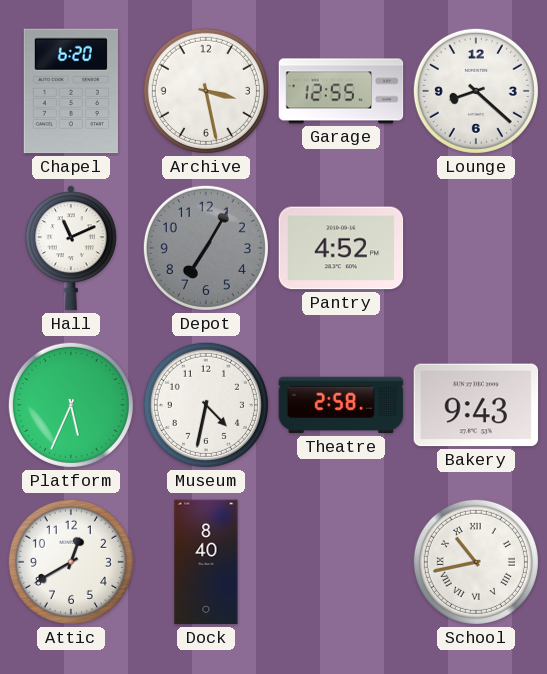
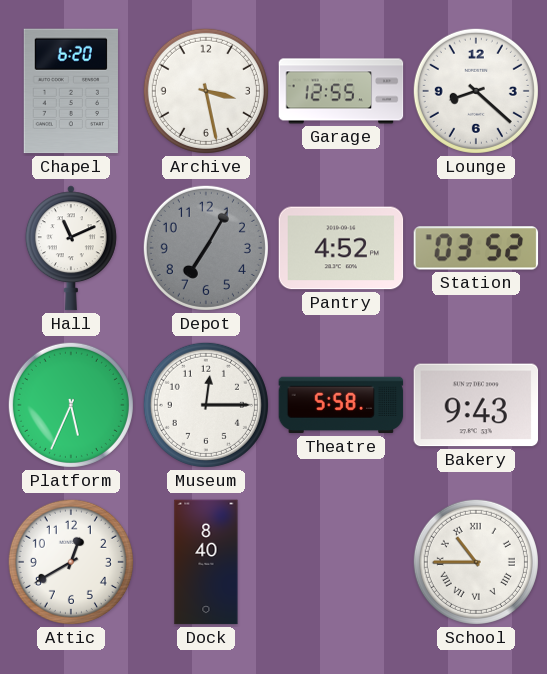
Station: none -> 03:52 (476, 248)
Museum: 4:32 -> 12:15 (206, 405)
Theatre: 2:58 -> 5:58 (341, 405)
School: 10:43 -> 10:45 (476, 562)
